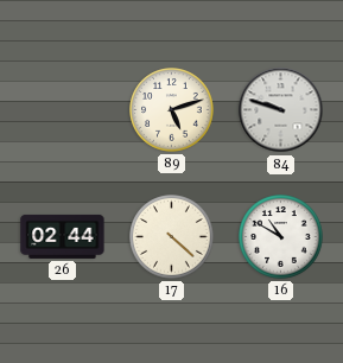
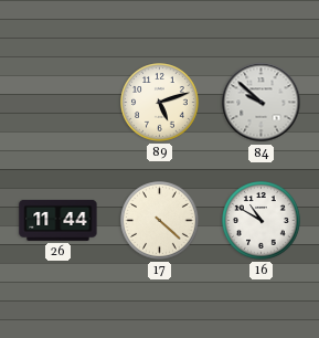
84: 9:48 -> 9:52 (262, 103)
26: 02:44 -> 11:44 (59, 220)
